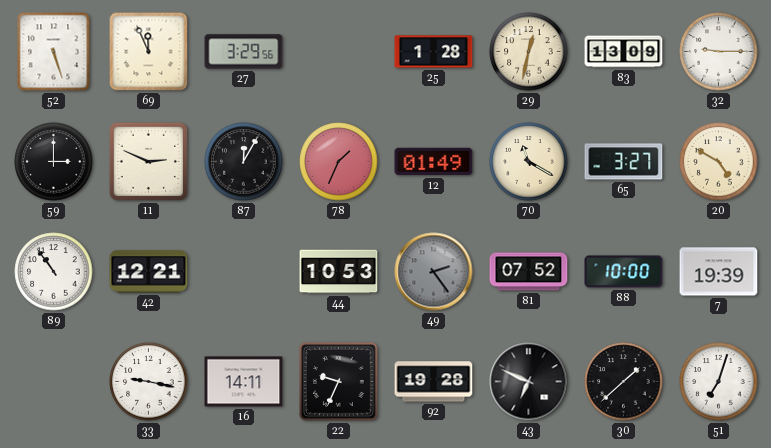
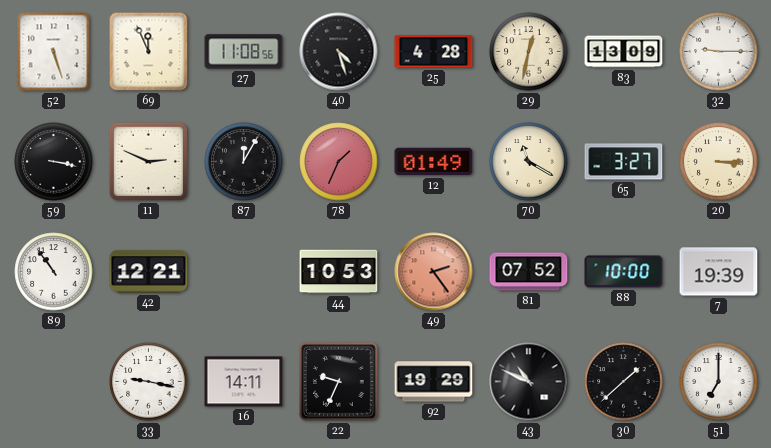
27: 3:29 -> 11:08 (244, 52)
40: none -> 4:27 (339, 52)
25: 1:28 -> 4:28 (434, 52)
59: 3:00 -> 3:17 (54, 162)
20: 4:50 -> 3:15 (719, 162)
49 dial: grey -> salmon (434, 272)
92: 19:28 -> 19:29 (434, 382)
43: 6:49 -> 10:49 (529, 382)
51: 7:03 -> 7:00 (719, 382)
